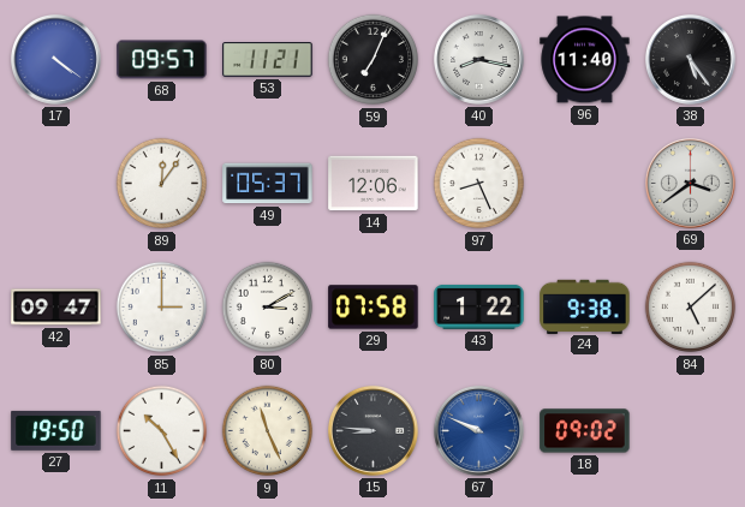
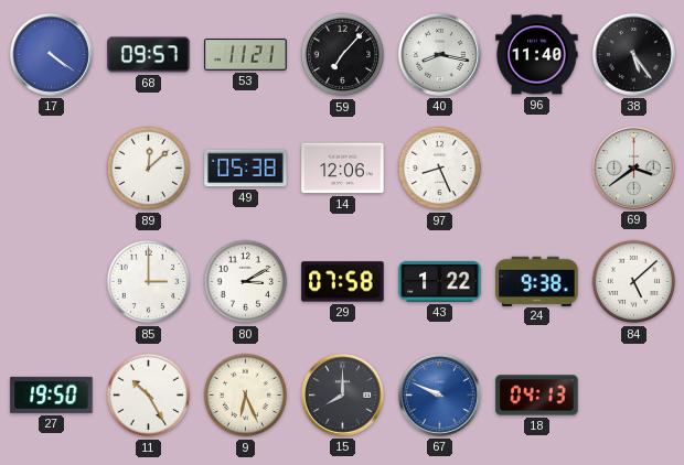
59: 7:04 -> 7:07 (343, 55)
89: 12:06 -> 12:08 (149, 169)
49: 05:37 -> 05:38 (246, 169)
42: 09:47 -> none (56, 308)
9: 11:26 -> 6:26 (246, 396)
15: 8:46 -> 8:00 (342, 394)
18: 09:02 -> 04:13 (537, 396)
